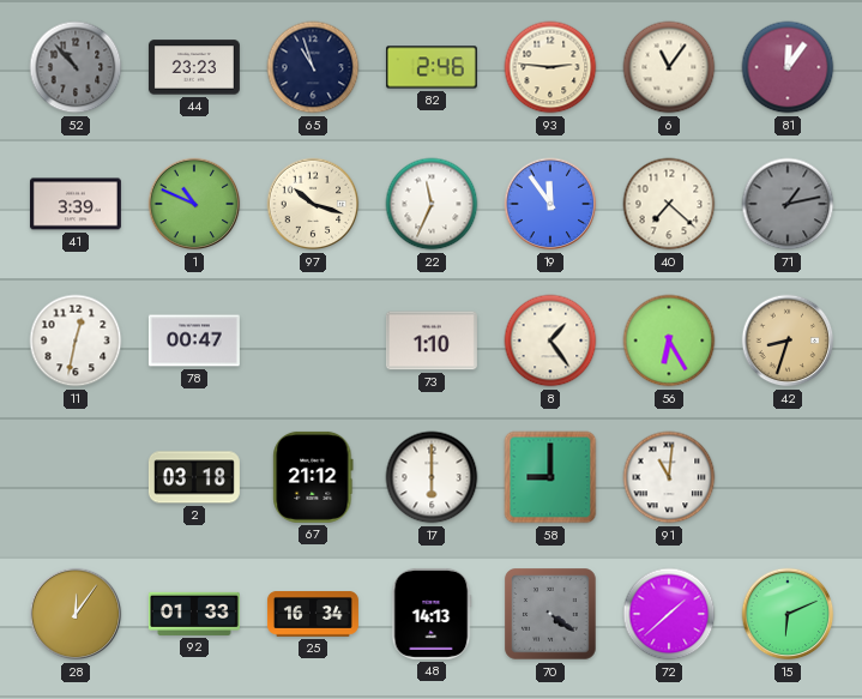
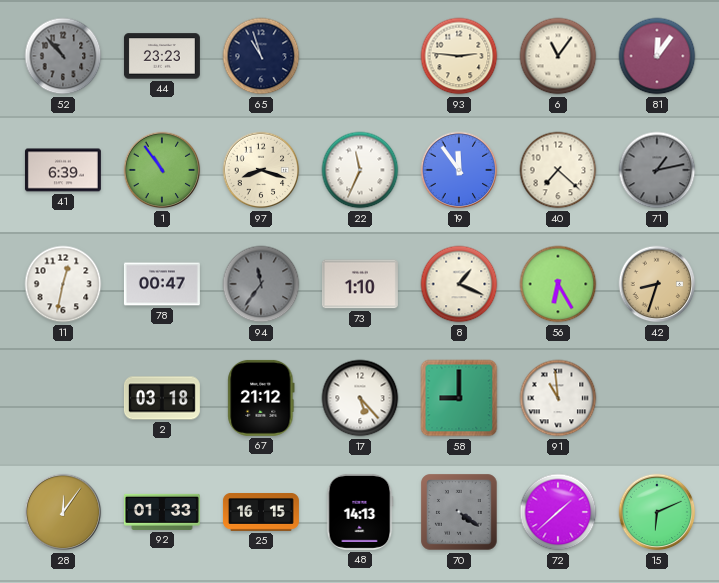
82: 2:46 -> none (432, 67)
41: 3:39 -> 6:39 (63, 170)
1: 10:49 -> 10:54 (162, 170)
97: 10:18 -> 8:18 (261, 170)
94: none -> 11:36 (261, 284)
8: 1:24 -> 1:19 (459, 284)
17: 6:00 -> 5:23 (360, 398)
91: 11:01 -> 10:59 (558, 398)
25: 16:34 -> 16:15 (261, 513)
